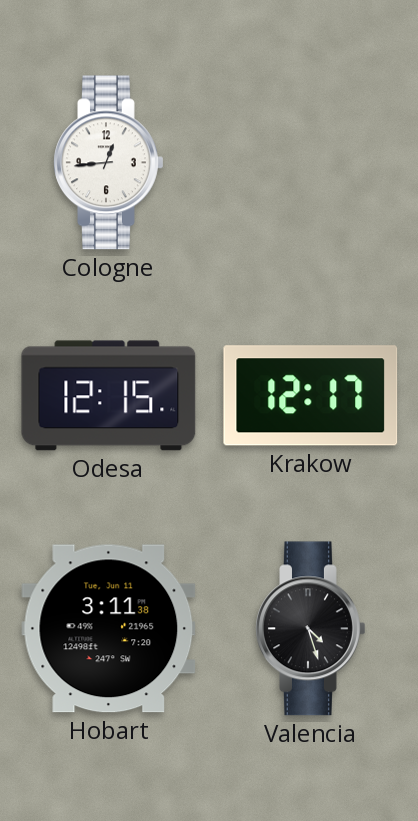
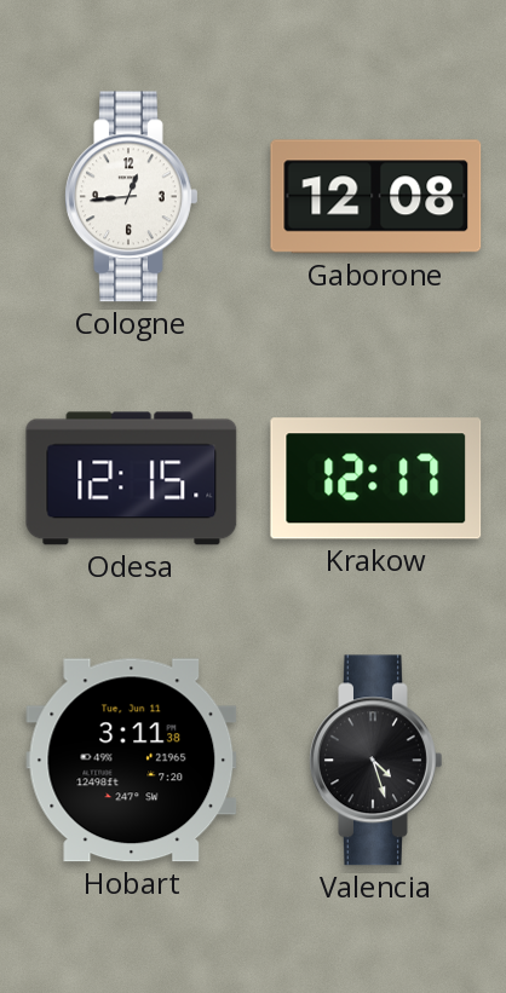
Gaborone: none -> 12:08 (376, 197)
